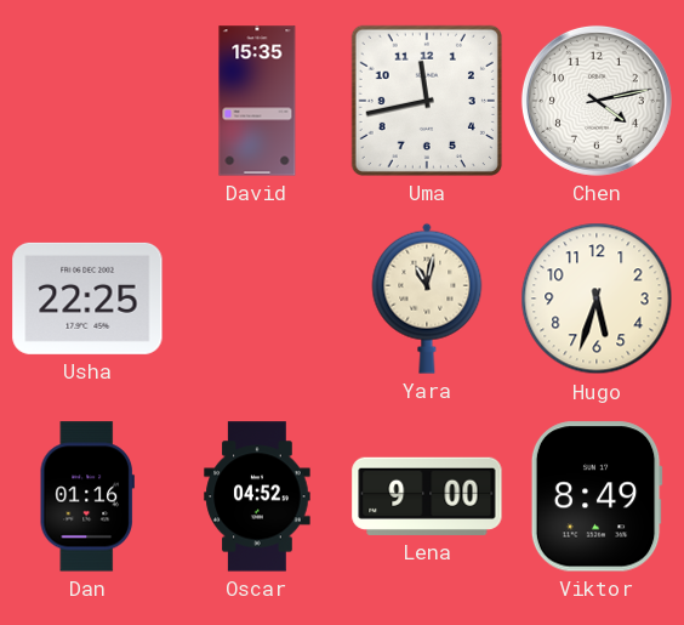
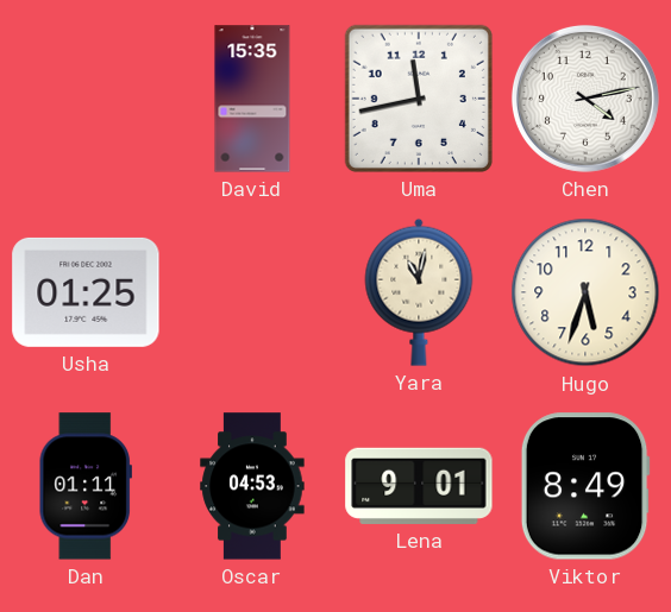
Usha: 22:25 -> 01:25 (86, 292)
Dan: 01:16 -> 01:11 (86, 486)
Oscar: 04:52 -> 04:53 (252, 486)
Lena: 9:00 -> 9:01 (419, 486)
